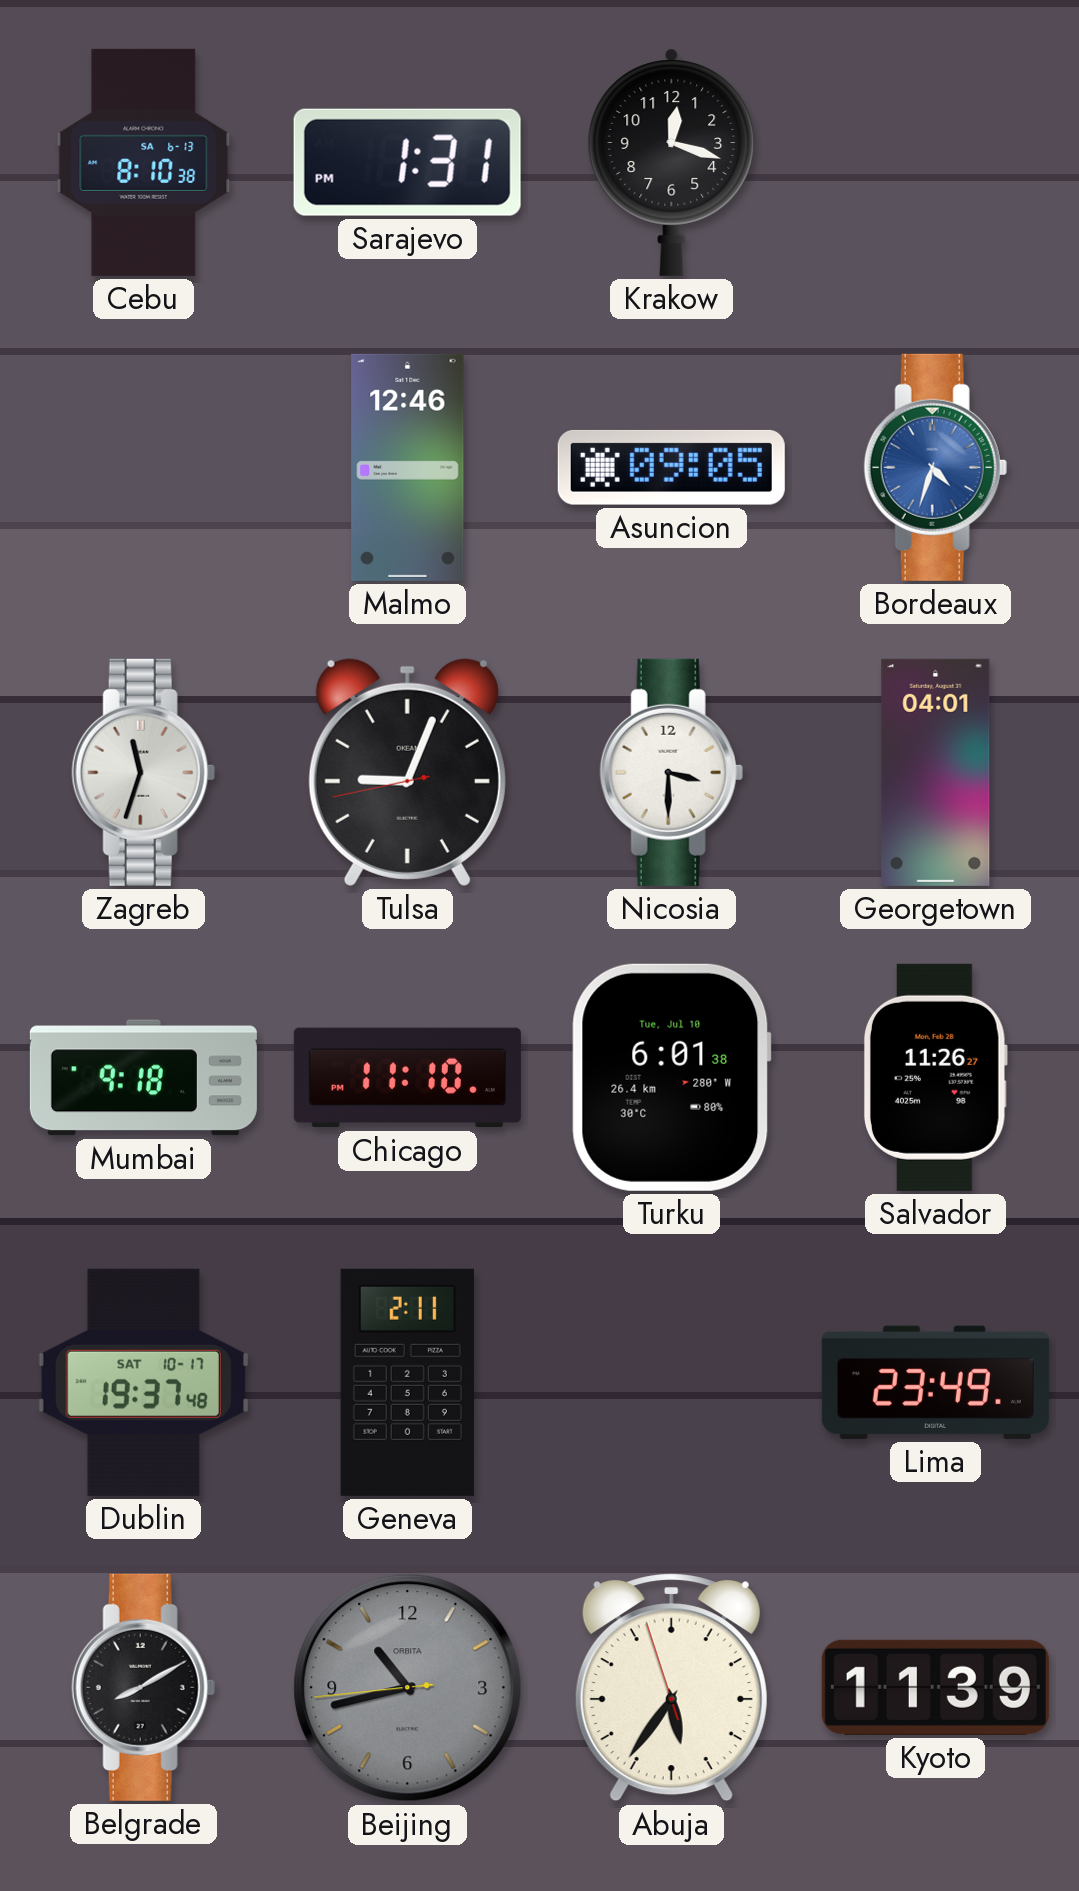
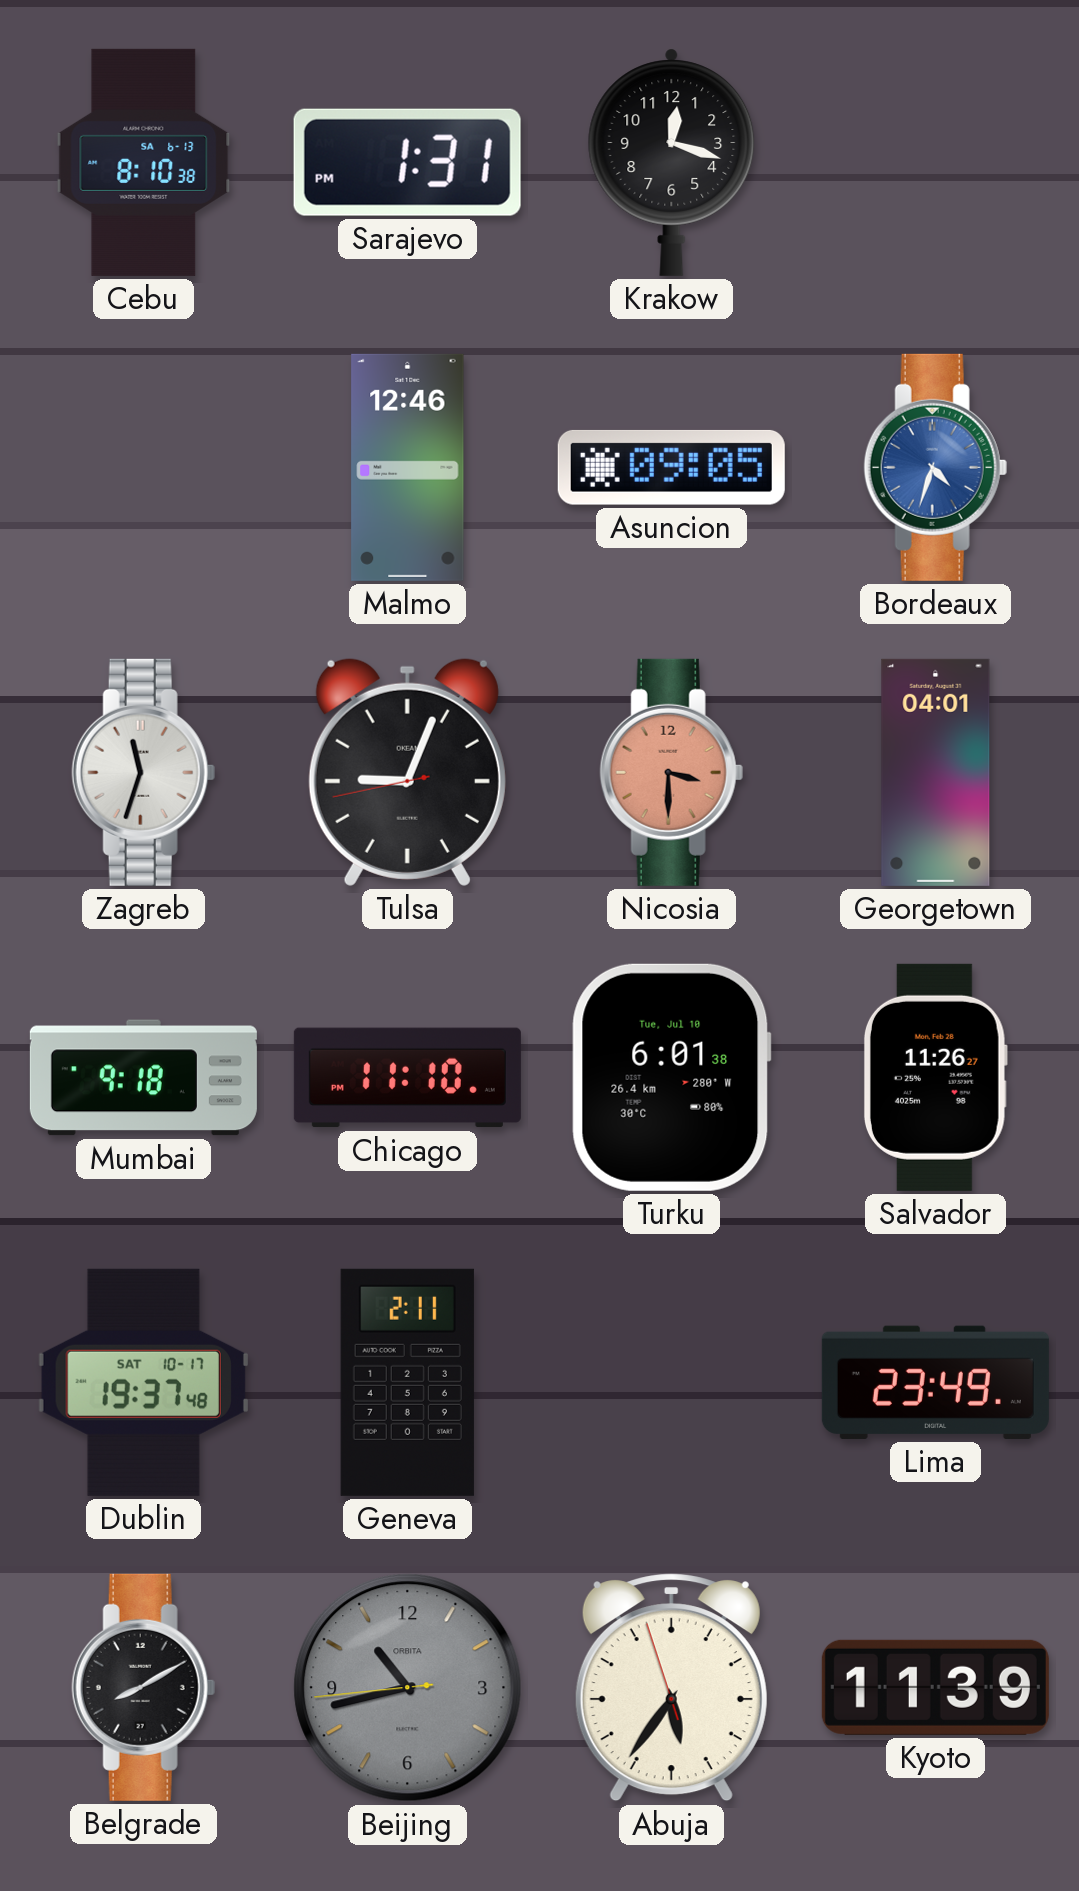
Nicosia dial: white -> salmon (671, 772)
